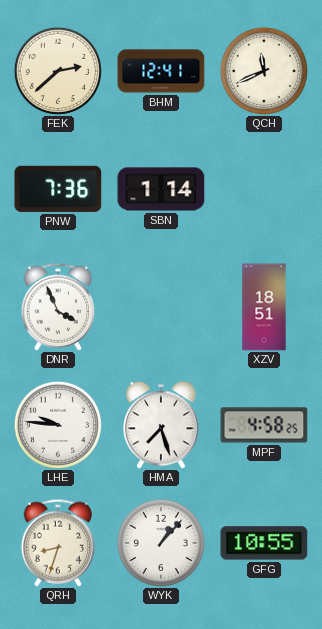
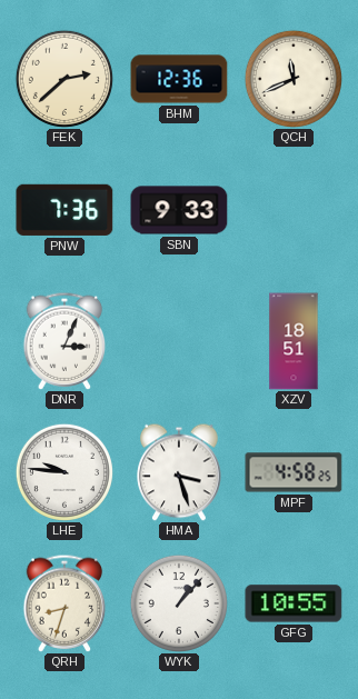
BHM: 12:41 -> 12:36 (179, 79)
SBN: 1:14 -> 9:33 (179, 210)
DNR: 3:56 -> 3:04 (64, 341)
HMA: 7:27 -> 3:27 (179, 472)
